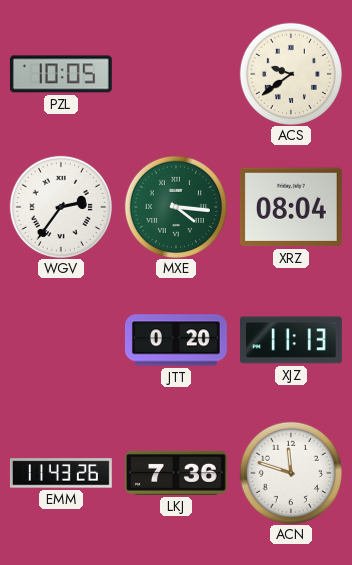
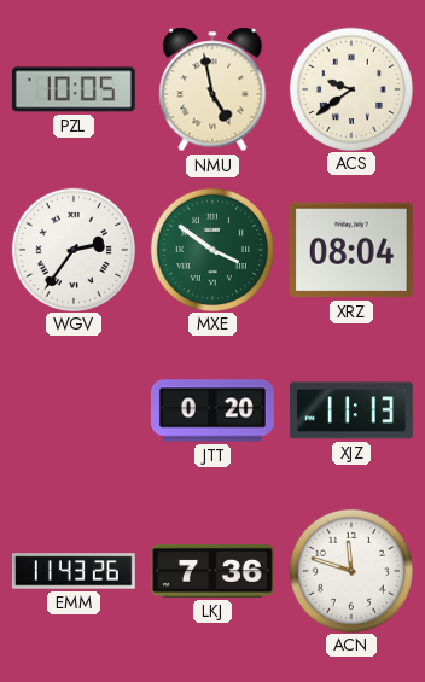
NMU: none -> 4:58 (212, 89)
MXE: 4:16 -> 3:51 (212, 249)
